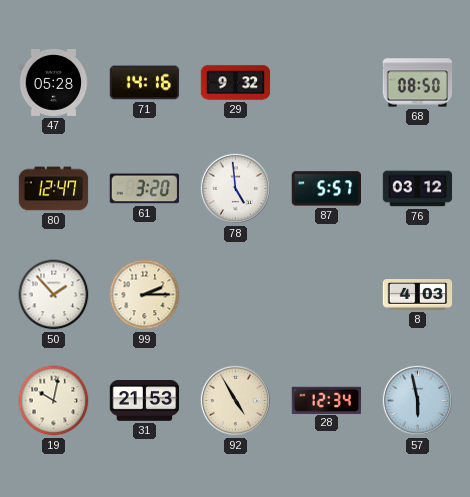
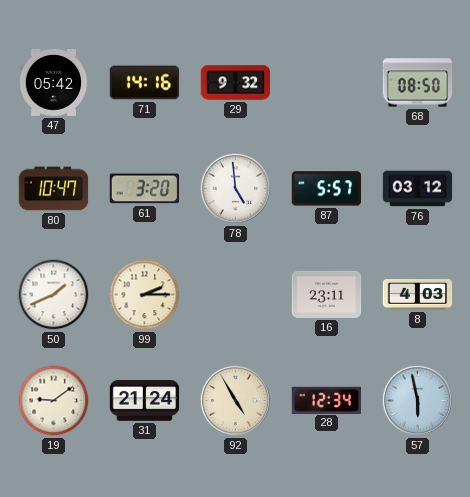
47: 05:28 -> 05:42 (54, 83)
80: 12:47 -> 10:47 (54, 189)
50: 1:53 -> 1:41 (54, 295)
16: none -> 23:11 (327, 294)
19: 10:02 -> 9:09 (54, 401)
31: 21:53 -> 21:24 (145, 401)
